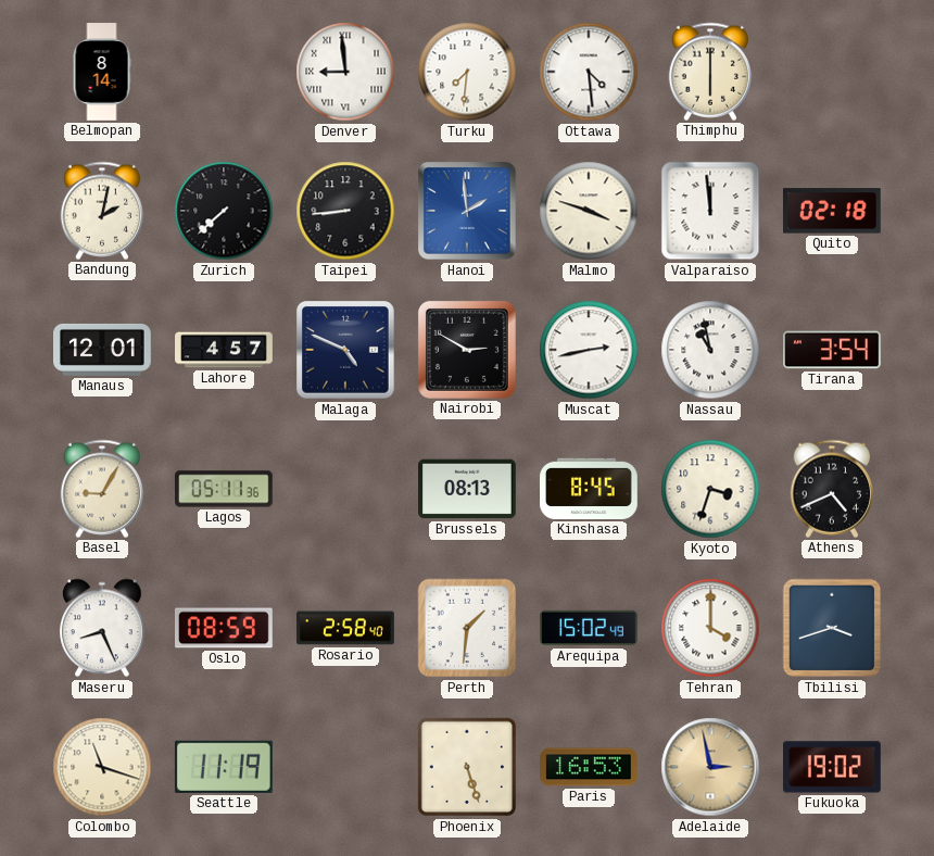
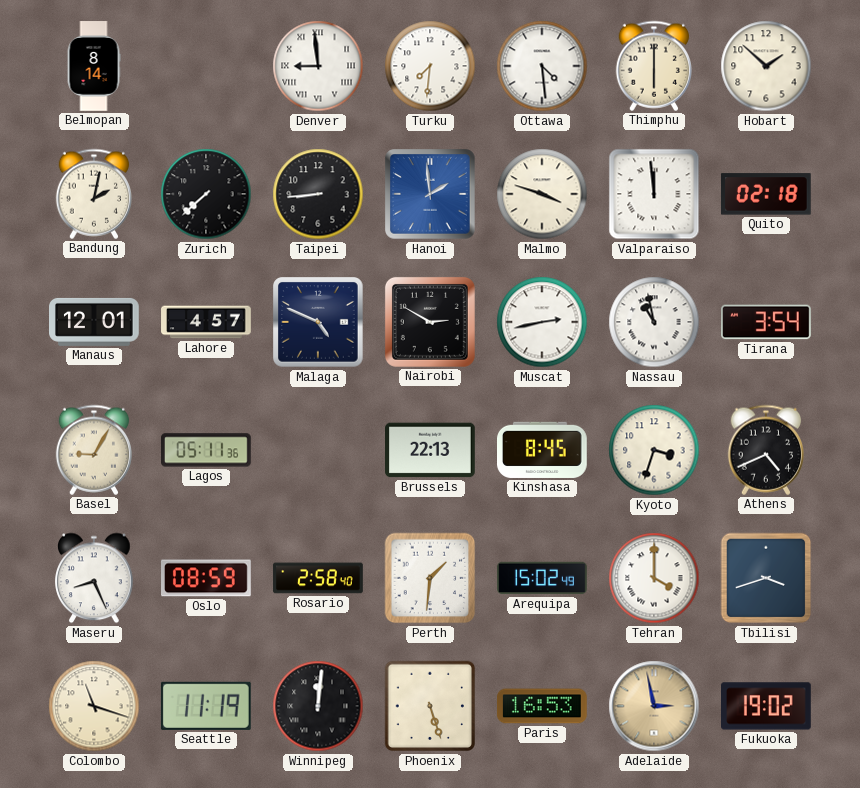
Hobart: none -> 1:52 (766, 66)
Brussels: 08:13 -> 22:13 (431, 450)
Winnipeg: none -> 12:01 (318, 706)
